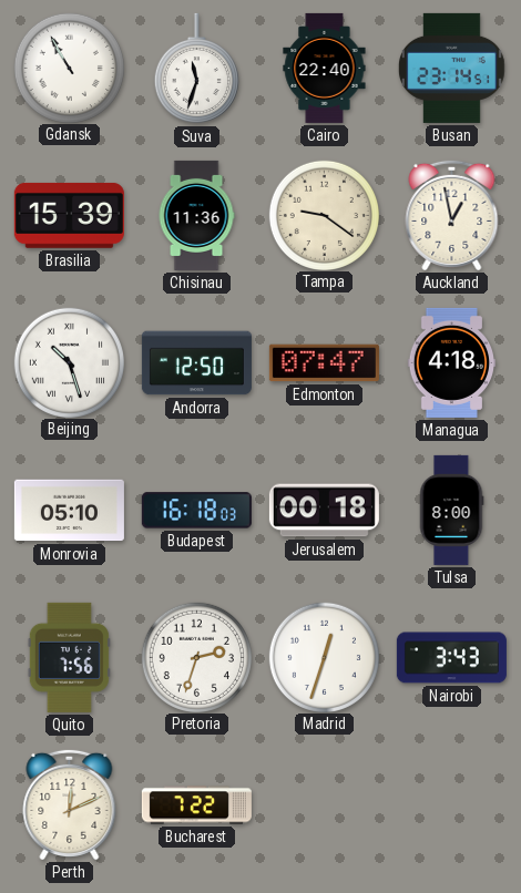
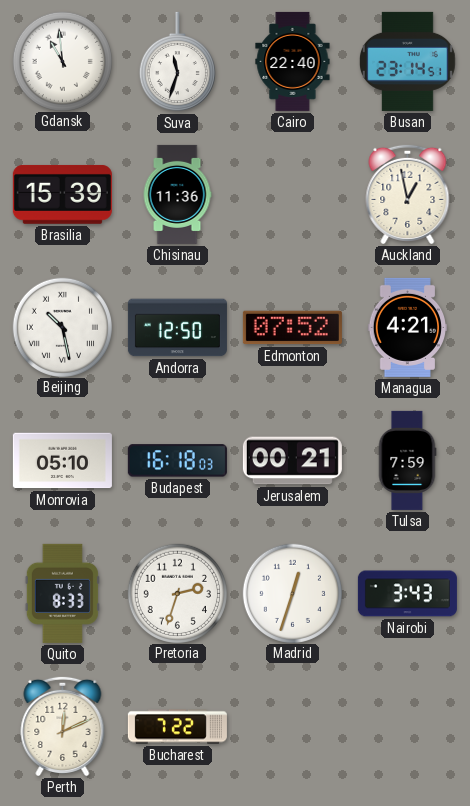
Gdansk: 10:55 -> 10:59 (62, 61)
Tampa: 9:21 -> none (324, 215)
Beijing: 10:27 -> 10:28 (62, 327)
Edmonton: 07:47 -> 07:52 (292, 328)
Managua: 4:18 -> 4:21 (408, 327)
Jerusalem: 00:18 -> 00:21 (292, 461)
Tulsa: 8:00 -> 7:59 (407, 460)
Quito: 7:56 -> 8:33 (62, 593)
